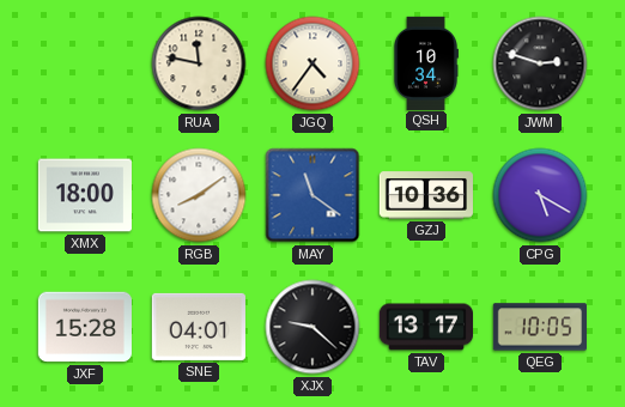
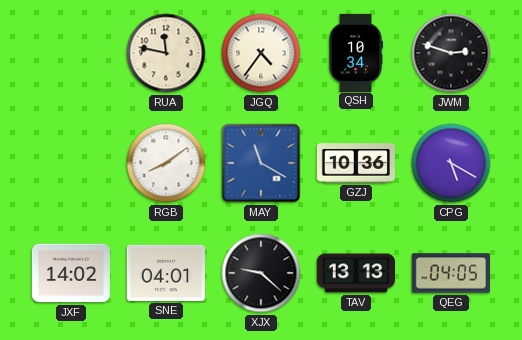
XMX: 18:00 -> none (85, 195)
MAY: 11:21 -> 11:20 (261, 163)
JXF: 15:28 -> 14:02 (71, 273)
TAV: 13:17 -> 13:13 (355, 273)
QEG: 10:05 -> 04:05 (450, 273)
